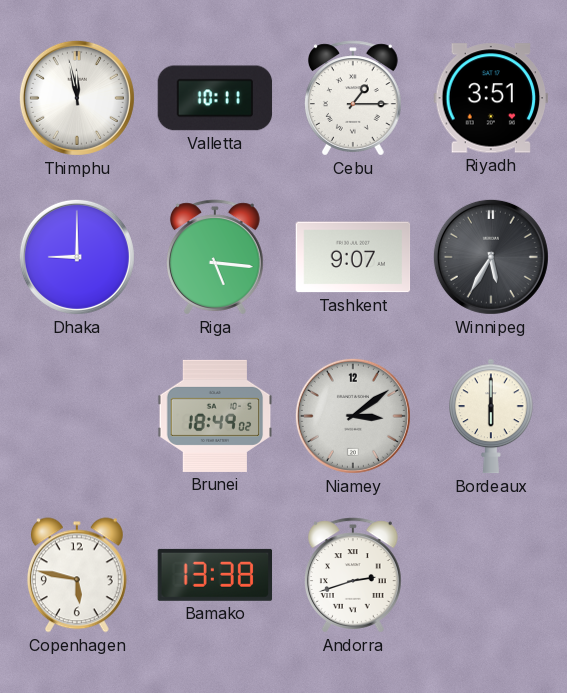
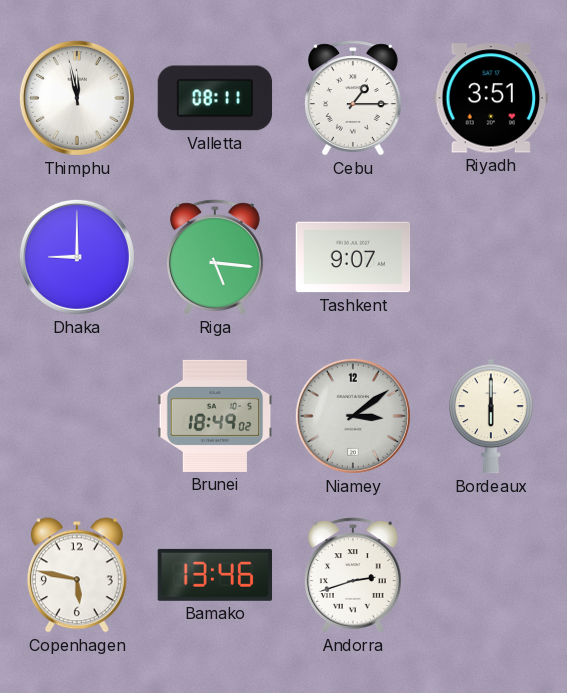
Valletta: 10:11 -> 08:11 (215, 98)
Winnipeg: 5:35 -> none (491, 257)
Bamako: 13:38 -> 13:46 (215, 575)
